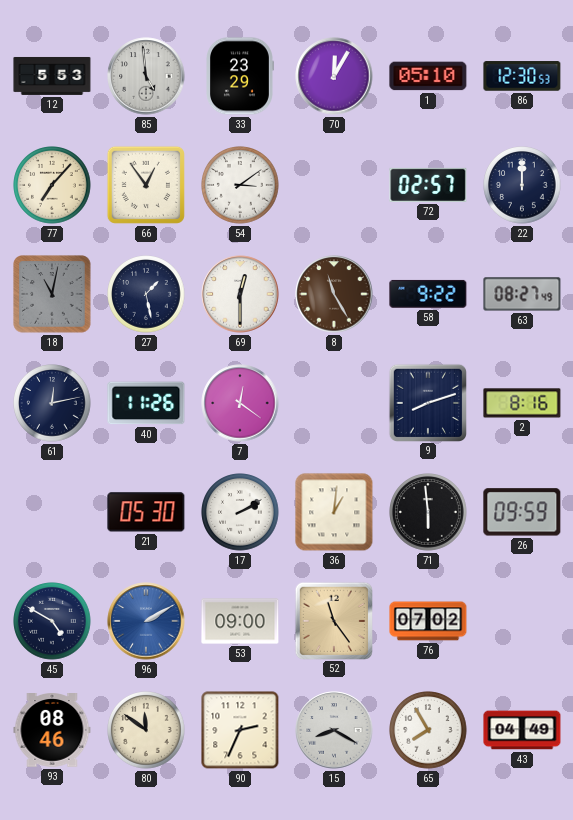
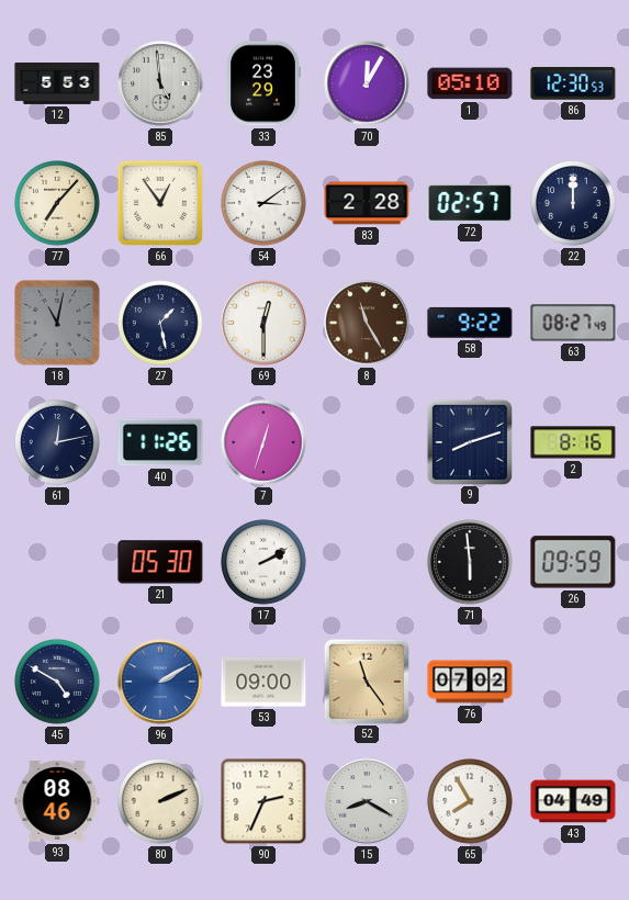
83: none -> 2:28 (367, 203)
7: 12:21 -> 12:33 (263, 442)
36: 1:01 -> none (334, 512)
80: 11:51 -> 2:11 (160, 801)
